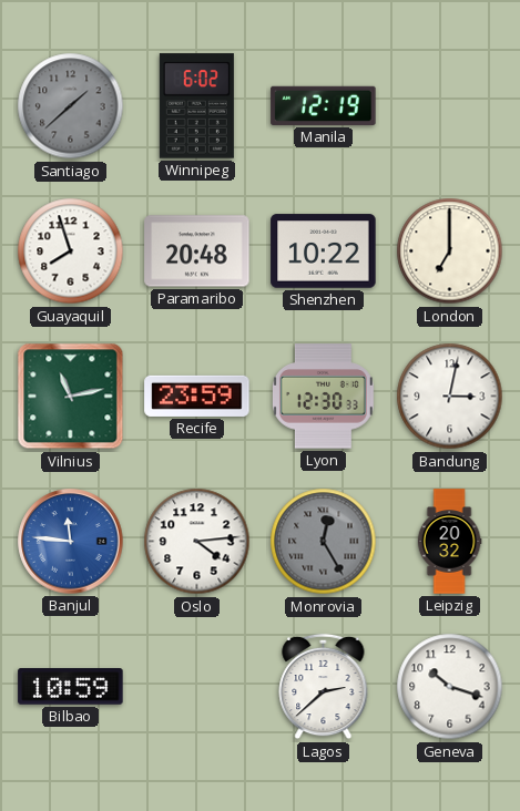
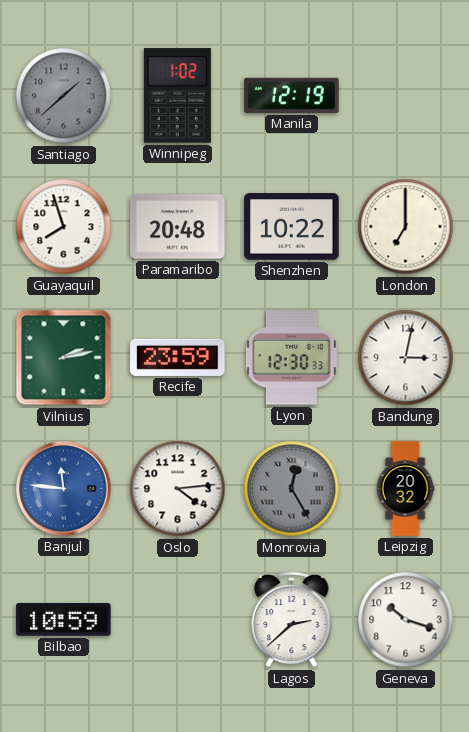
Winnipeg: 6:02 -> 1:02 (177, 96)
Vilnius: 11:13 -> 2:13 (64, 358)
